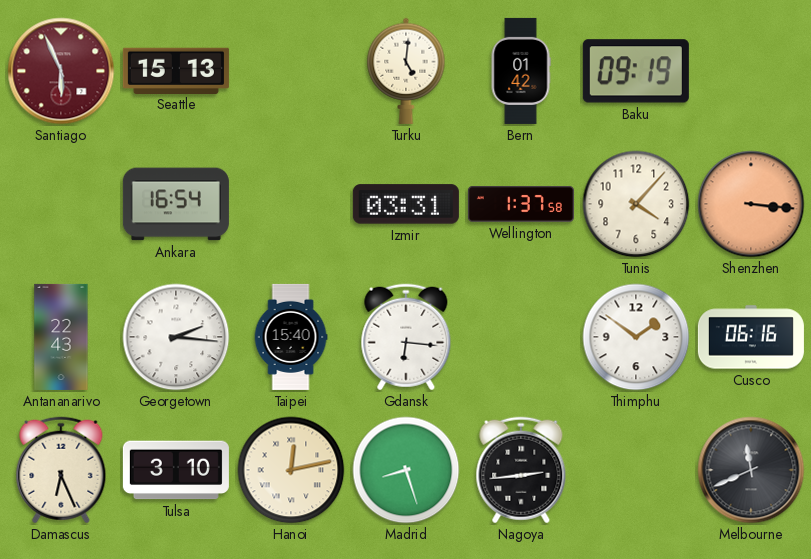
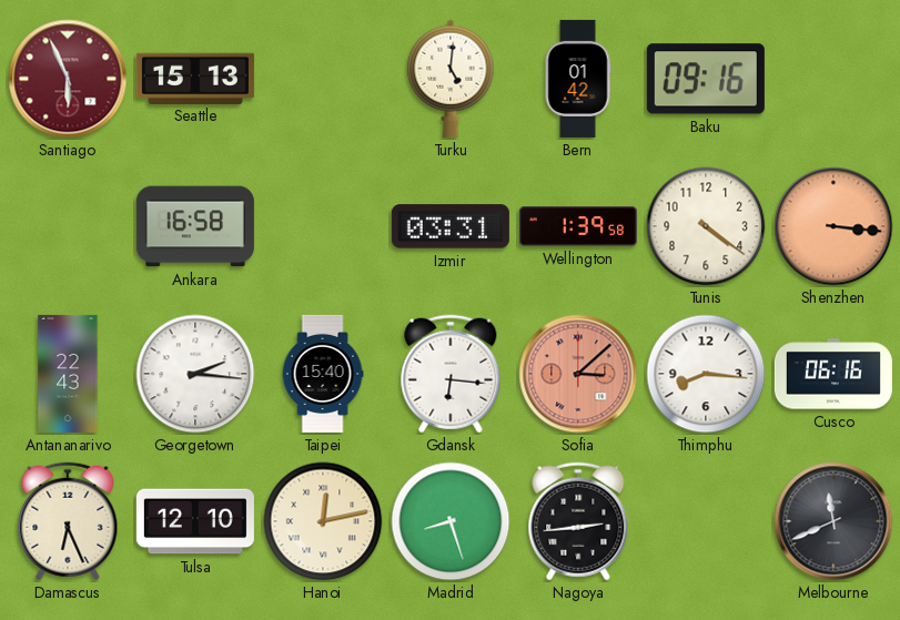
Baku: 09:19 -> 09:16 (706, 79)
Ankara: 16:54 -> 16:58 (195, 226)
Wellington: 1:37 -> 1:39 (578, 226)
Tunis: 4:07 -> 4:21 (706, 226)
Sofia: none -> 3:08 (578, 374)
Thimphu: 1:51 -> 8:16 (706, 374)
Tulsa: 3:10 -> 12:10 (195, 521)
